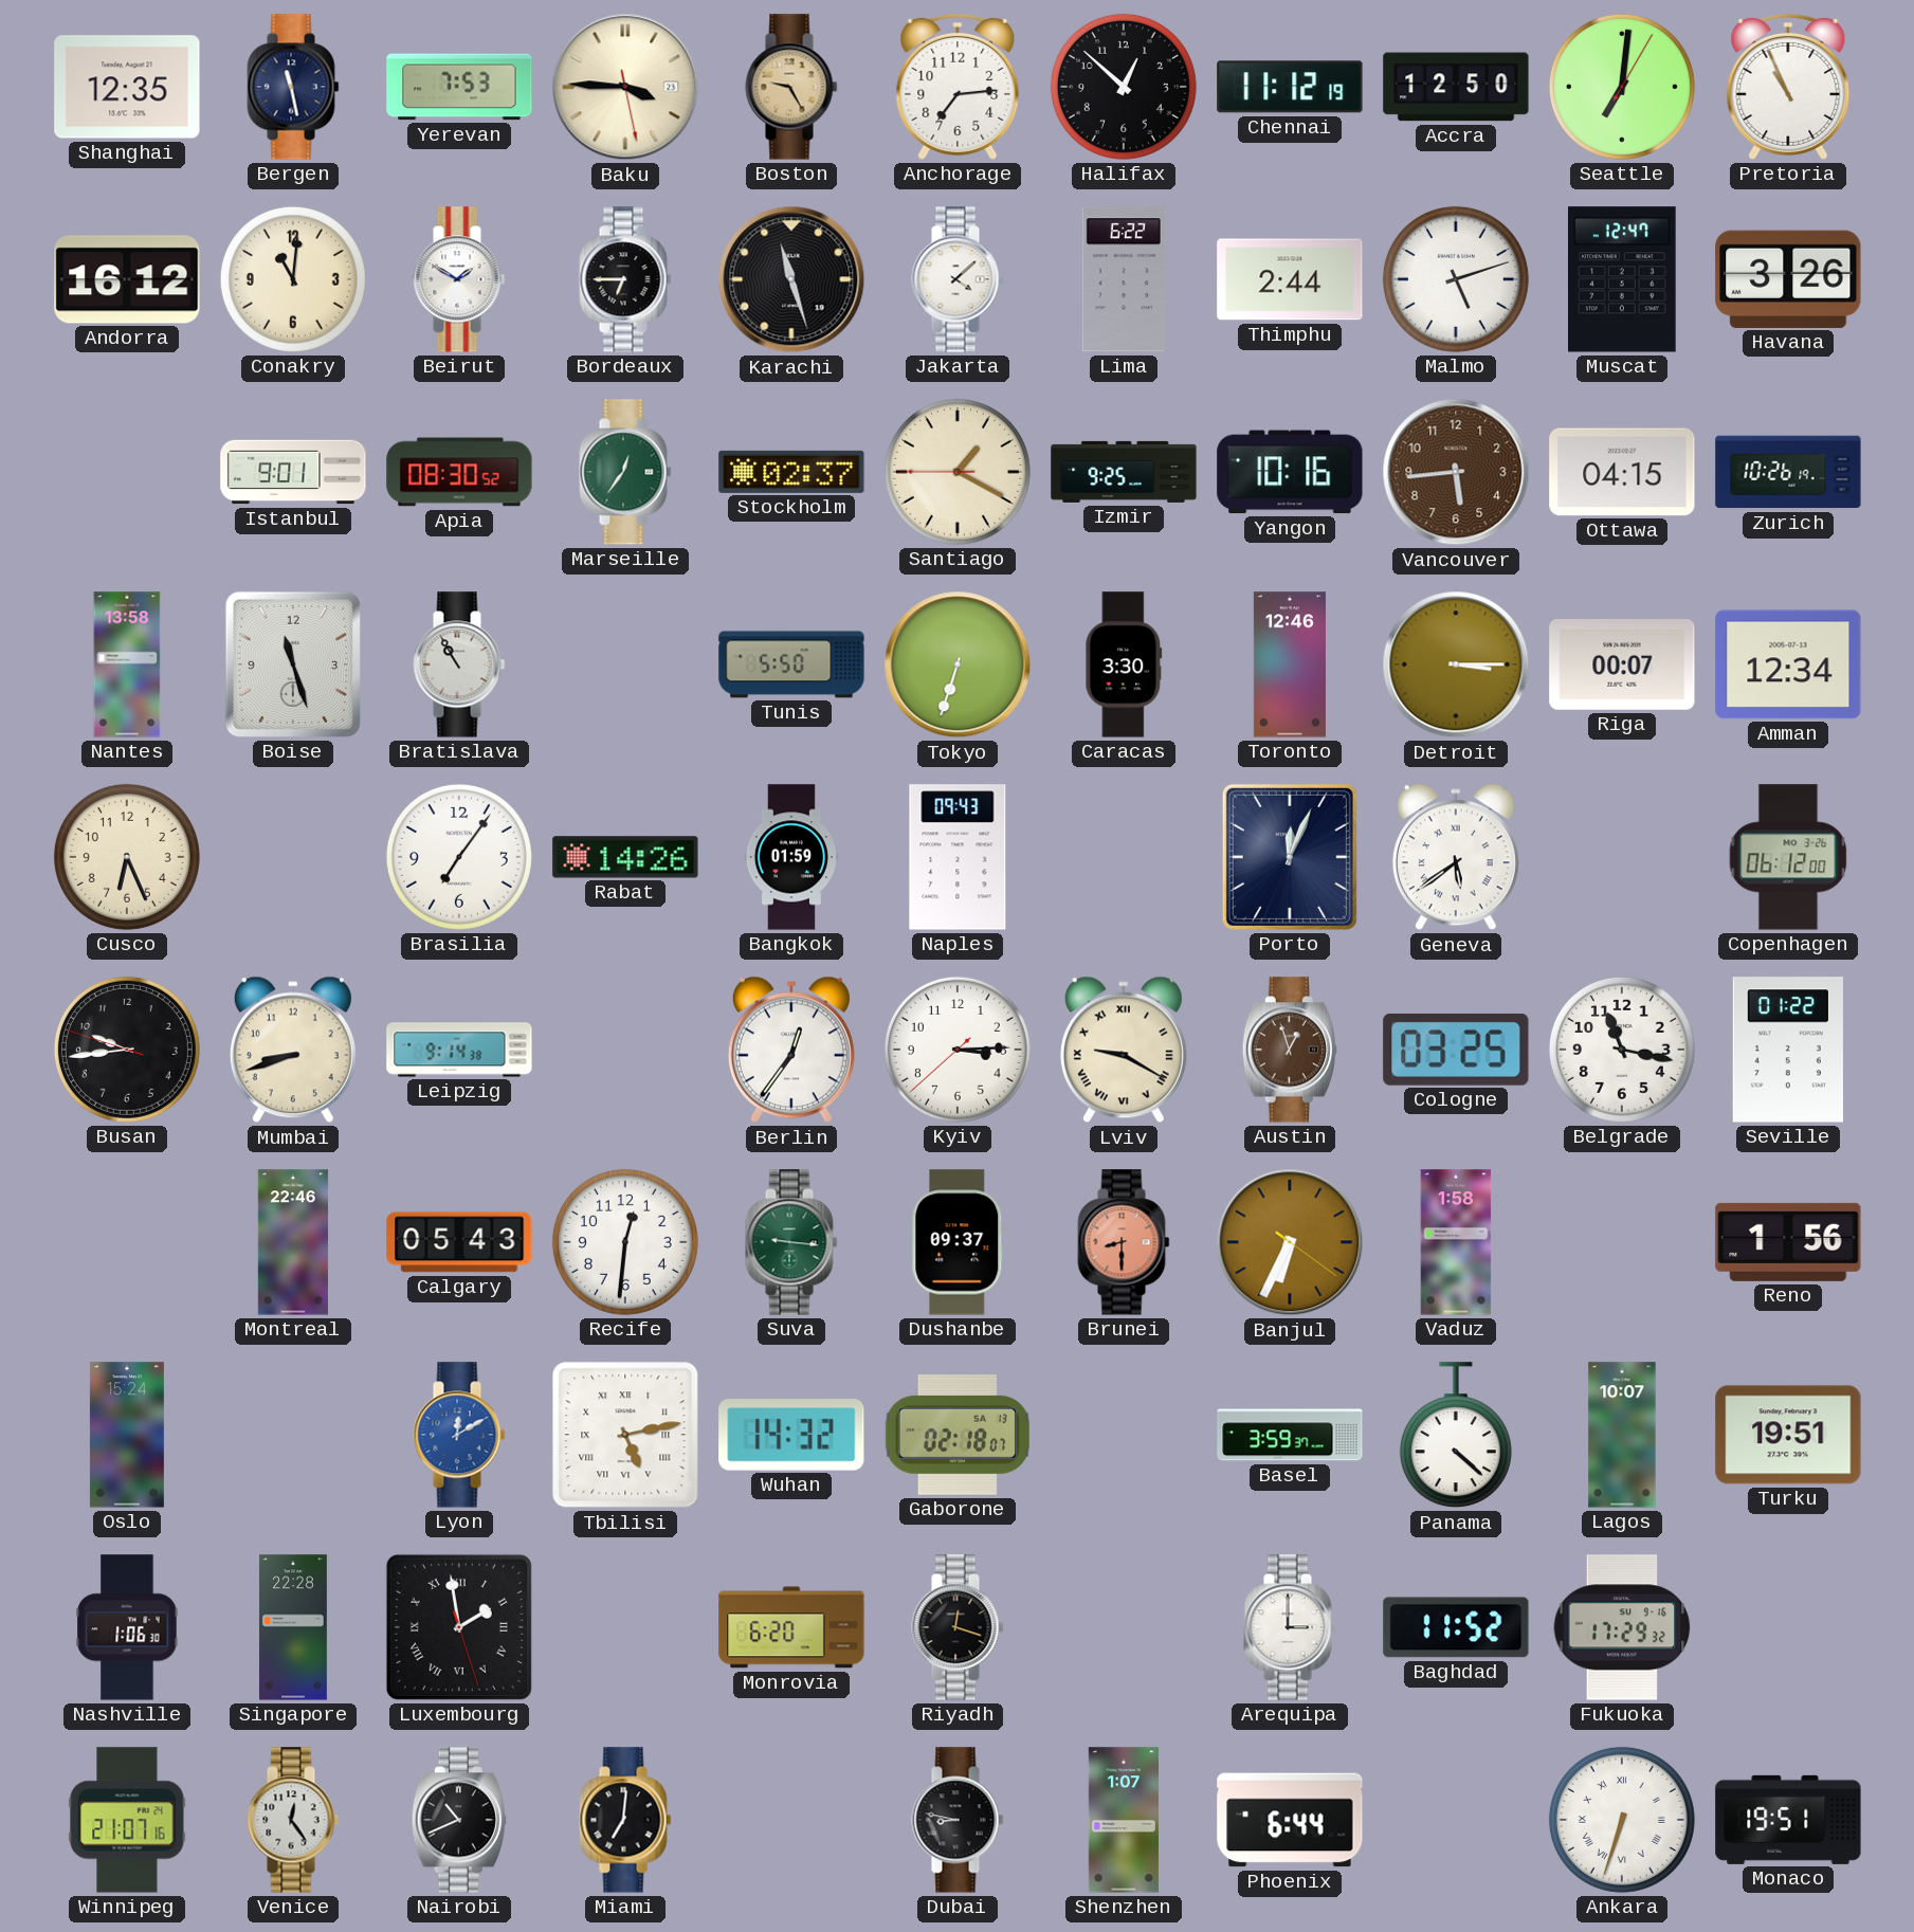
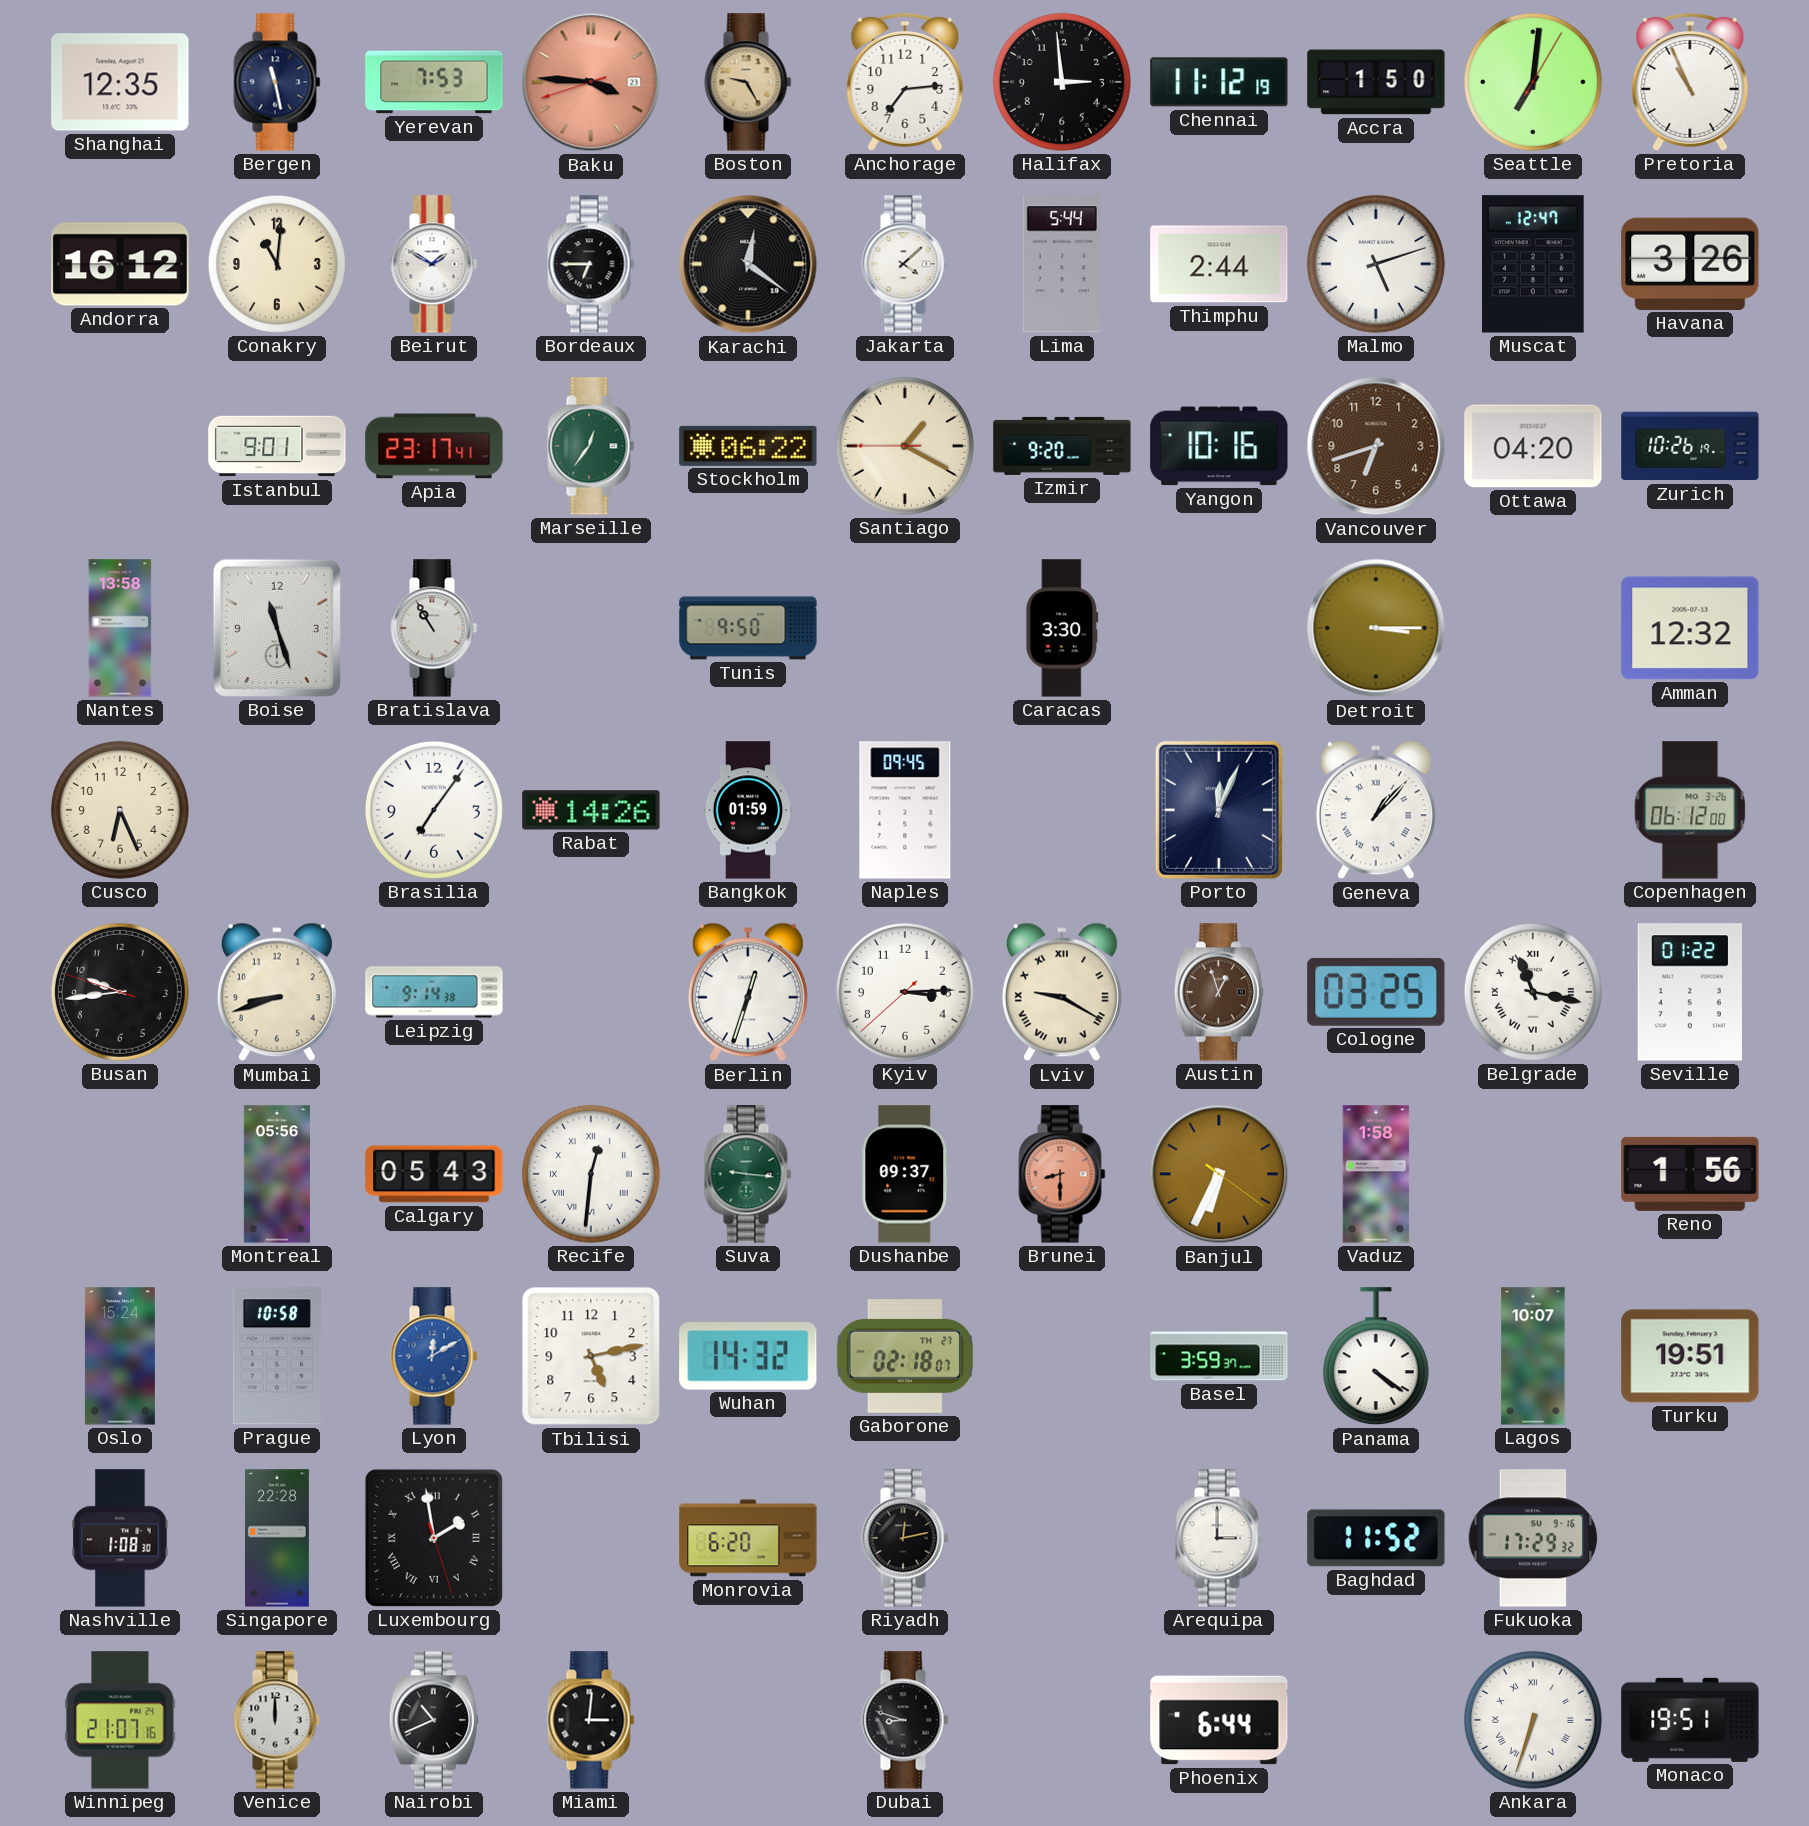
Baku: 3:45:28 -> 3:45:42 (591, 82)
Baku dial: cream -> salmon (591, 82)
Halifax: 12:52 -> 2:59 (1062, 82)
Accra: 12:50 -> 1:50 (1376, 82)
Karachi: 11:27 -> 12:21 (748, 264)
Lima: 6:22 -> 5:44 (1062, 264)
Apia: 08:30 -> 23:17 (434, 446)
Stockholm: 02:37 -> 06:22 (748, 446)
Izmir: 9:25 -> 9:20 (1062, 446)
Vancouver: 5:44 -> 6:42 (1376, 446)
Ottawa: 04:15 -> 04:20 (1533, 446)
Tunis: 5:50 -> 9:50 (748, 628)
Tokyo: 6:33 -> none (958, 664)
Toronto: 12:46 -> none (1290, 664)
Riga: 00:07 -> none (1622, 666)
Amman: 12:34 -> 12:32 (1690, 628)
Naples: 09:43 -> 09:45 (905, 810)
Geneva: 5:39 -> 1:07 (1376, 810)
Berlin: 12:36 -> 12:33 (748, 992)
Belgrade numerals: Arabic -> Roman (1533, 992)
Montreal: 22:46 -> 05:56 (277, 1174)
Recife numerals: Arabic -> Roman (591, 1174)
Prague: none -> 10:58 (277, 1356)
Tbilisi numerals: Roman -> Arabic (591, 1356)
Gaborone date: SA 13 -> TH 27 (905, 1357)
Panama: 4:22 -> 4:21 (1376, 1357)
Nashville: 1:06 -> 1:08 (120, 1538)
Riyadh: 12:18 -> 12:13 (905, 1538)
Venice: 12:24 -> 12:00 (277, 1720)
Miami: 7:01 -> 3:01 (591, 1720)
Dubai: 8:47 -> 8:48 (905, 1720)
Shenzhen: 1:07 -> none (1124, 1820)
